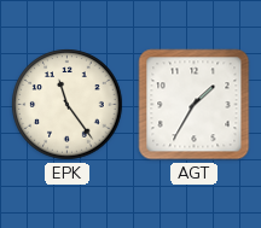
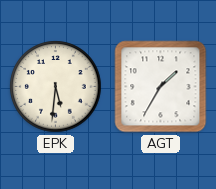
EPK: 11:24 -> 5:31 (56, 87)
